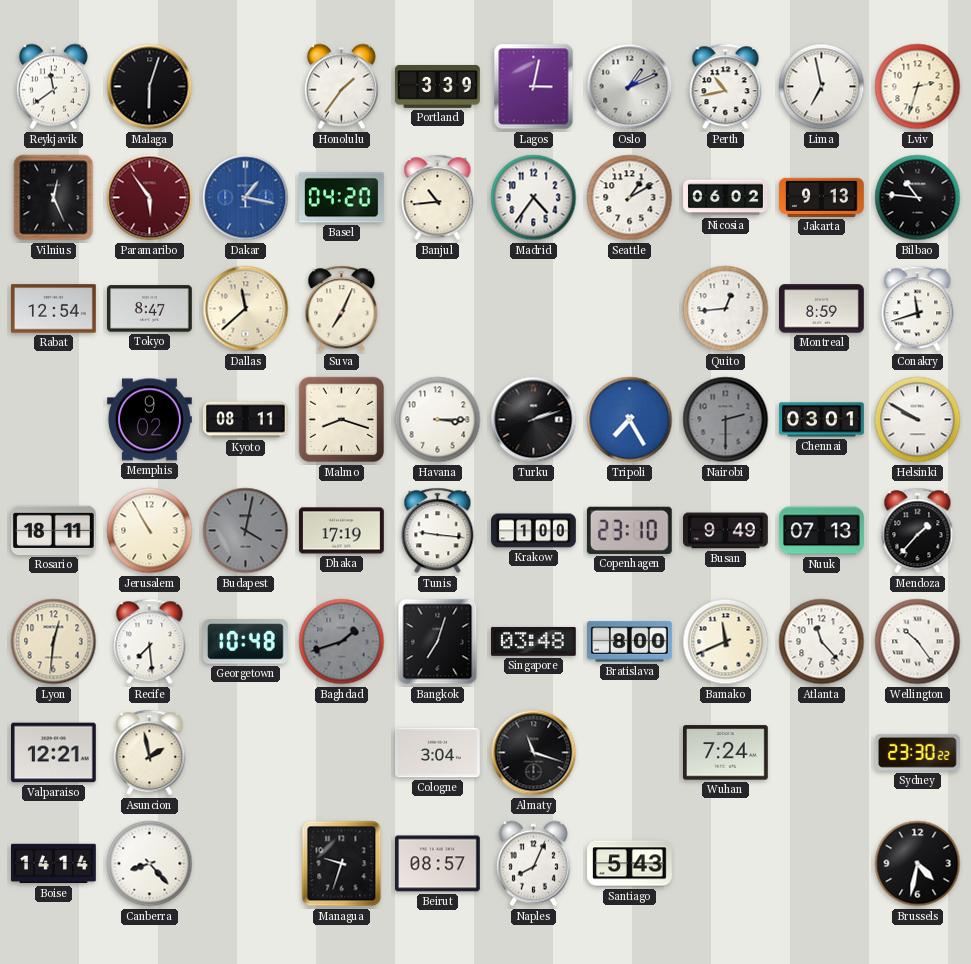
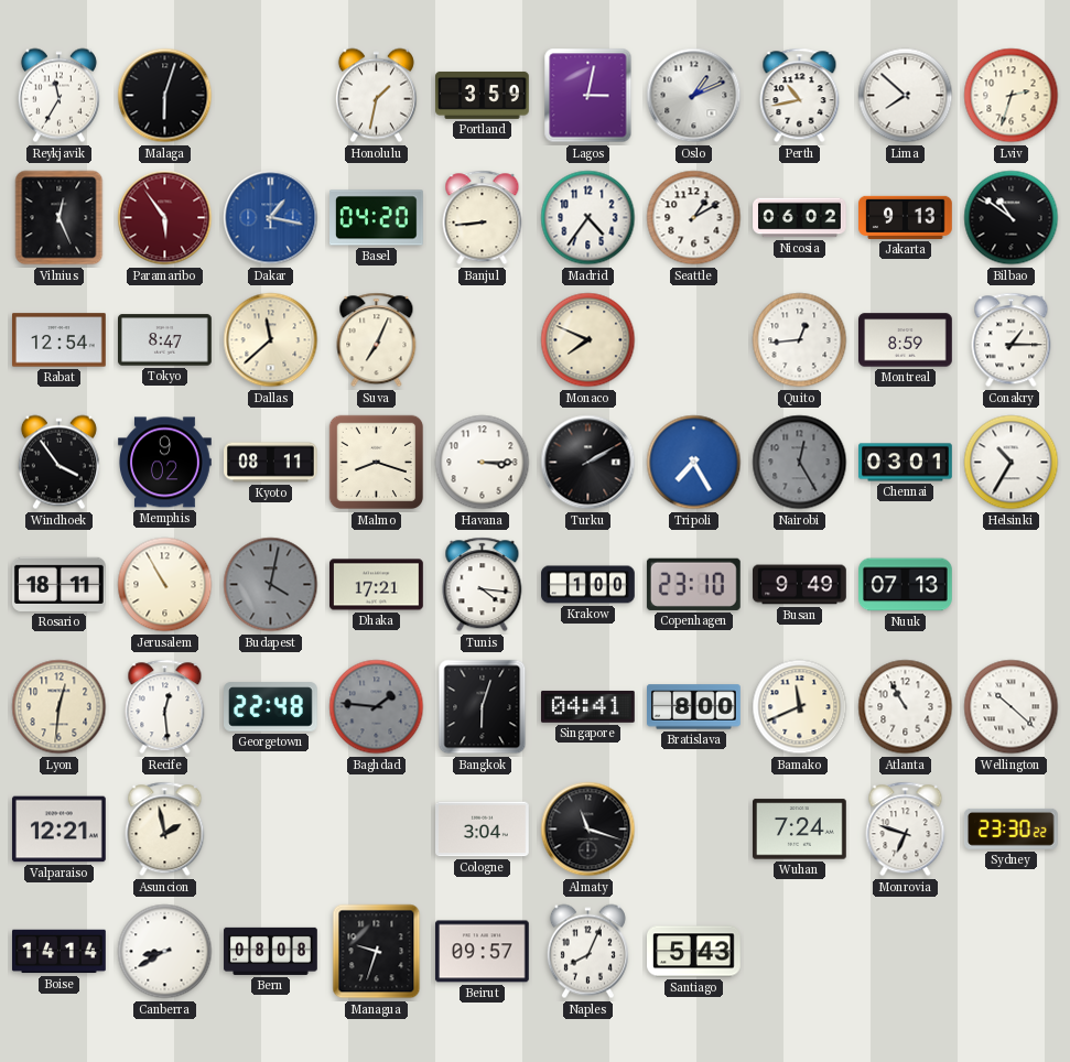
Reykjavik: 11:39 -> 11:35 (58, 96)
Honolulu: 1:36 -> 1:32 (376, 96)
Portland: 3:39 -> 3:59 (483, 95)
Lima: 6:58 -> 7:52 (906, 96)
Banjul: 10:44 -> 8:44 (483, 218)
Bilbao: 10:46 -> 10:51 (1012, 218)
Monaco: none -> 7:49 (588, 340)
Conakry: 11:42 -> 1:15 (1012, 340)
Windhoek: none -> 3:54 (58, 463)
Turku: 2:12 -> 2:10 (588, 463)
Nairobi: 2:30 -> 12:25 (800, 463)
Helsinki: 9:50 -> 10:35 (1012, 463)
Dhaka: 17:19 -> 17:21 (377, 585)
Tunis: 9:16 -> 4:16 (483, 585)
Mendoza: 1:37 -> none (918, 531)
Recife: 7:29 -> 12:29 (165, 707)
Georgetown: 10:48 -> 22:48 (271, 707)
Baghdad: 1:42 -> 1:46 (377, 707)
Bangkok: 7:03 -> 6:03 (483, 707)
Singapore: 03:48 -> 04:41 (588, 706)
Atlanta: 11:23 -> 10:55 (906, 707)
Wellington: 10:24 -> 10:22 (1012, 707)
Monrovia: none -> 6:48 (906, 830)
Canberra: 8:23 -> 8:40 (165, 952)
Bern: none -> 08:08 (271, 951)
Beirut: 08:57 -> 09:57 (483, 952)
Brussels: 4:32 -> none (918, 864)
